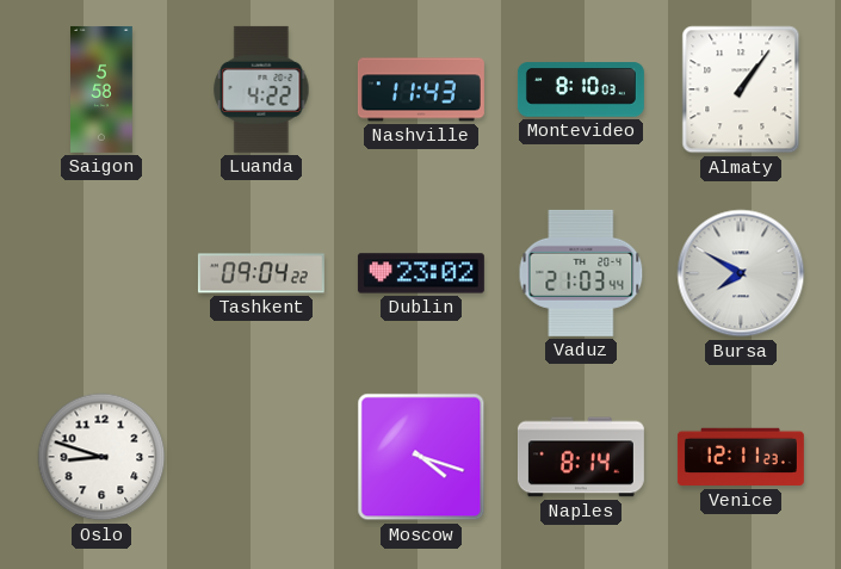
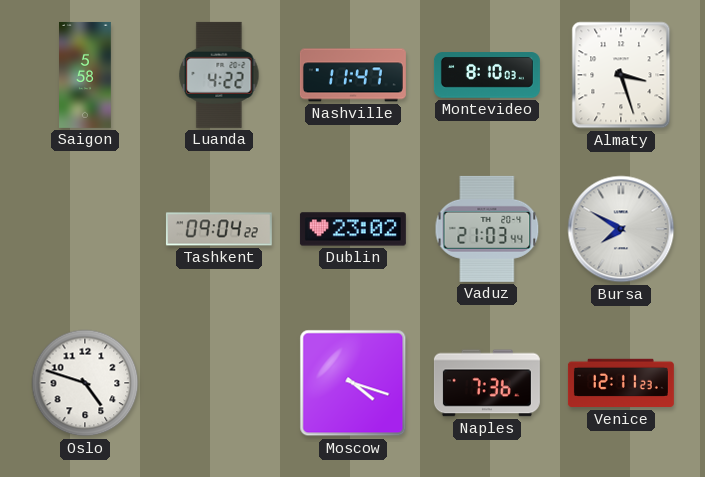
Nashville: 11:43 -> 11:47 (353, 75)
Almaty: 1:06 -> 3:27 (621, 75)
Oslo: 8:48 -> 4:48 (85, 383)
Naples: 8:14 -> 7:36 (487, 383)
